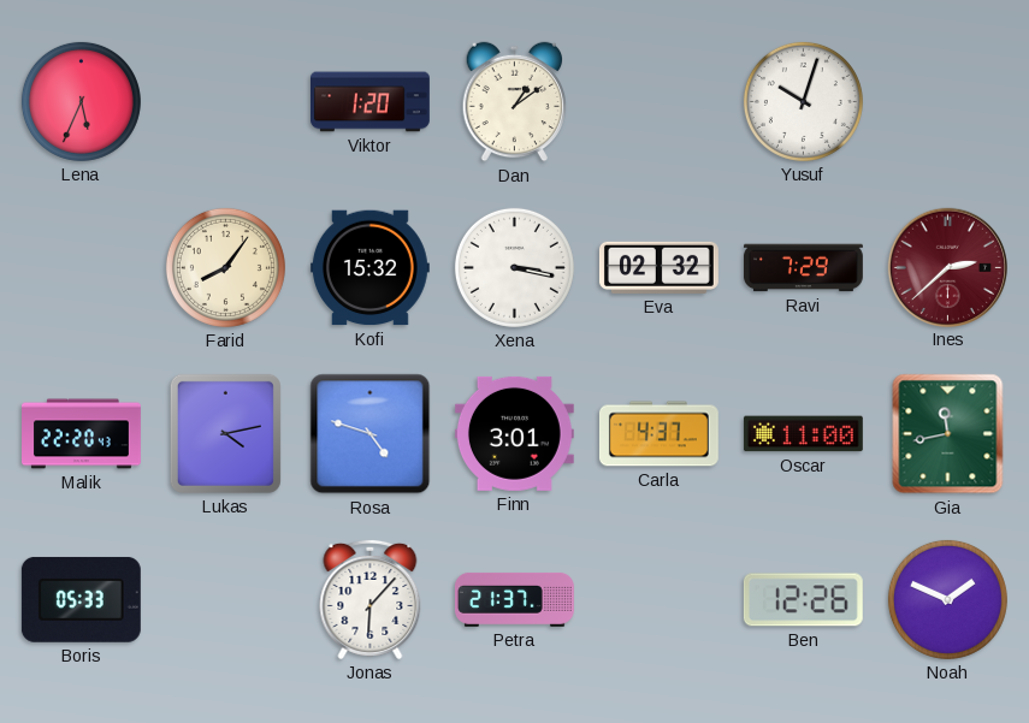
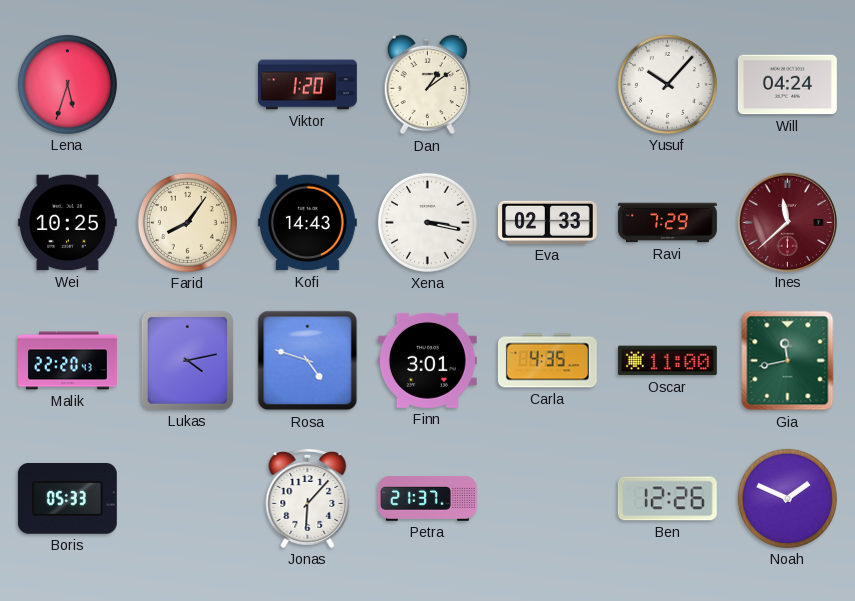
Lena: 5:34 -> 5:33 (67, 84)
Yusuf: 10:03 -> 10:07 (667, 84)
Will: none -> 04:24 (787, 85)
Wei: none -> 10:25 (67, 223)
Kofi: 15:32 -> 14:43 (307, 223)
Eva: 02:32 -> 02:33 (548, 222)
Ines: 2:38 -> 11:38 (787, 222)
Carla: 4:37 -> 4:35 (547, 361)
